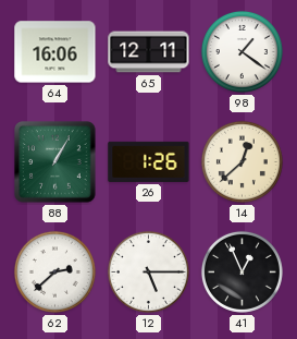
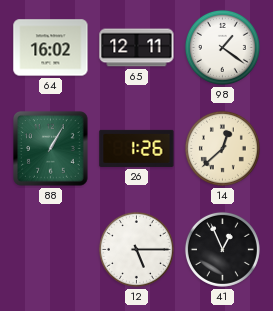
64: 16:06 -> 16:02 (51, 48)
62: 2:38 -> none (54, 271)
